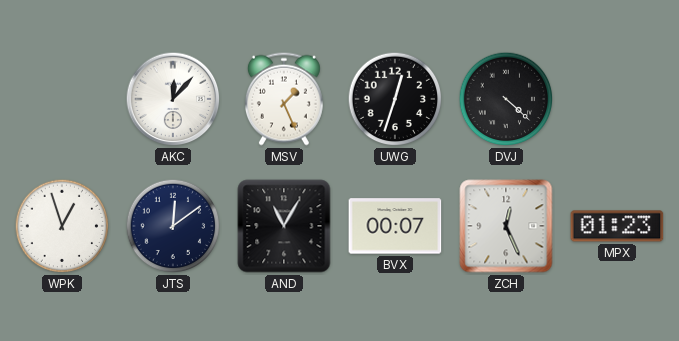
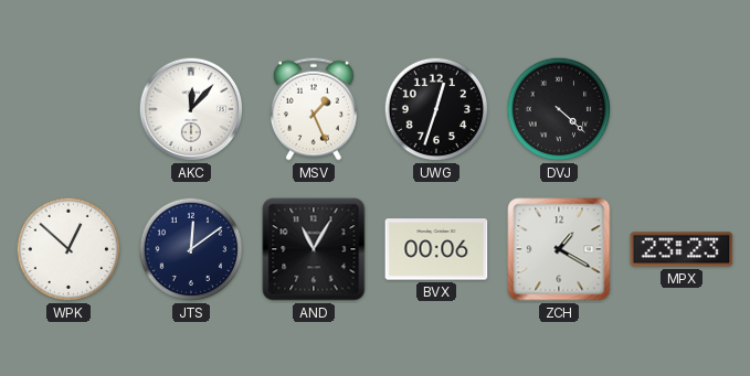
WPK: 12:57 -> 12:52 (68, 249)
BVX: 00:07 -> 00:06 (436, 249)
ZCH: 12:26 -> 1:20 (559, 249)
MPX: 01:23 -> 23:23 (682, 249)
